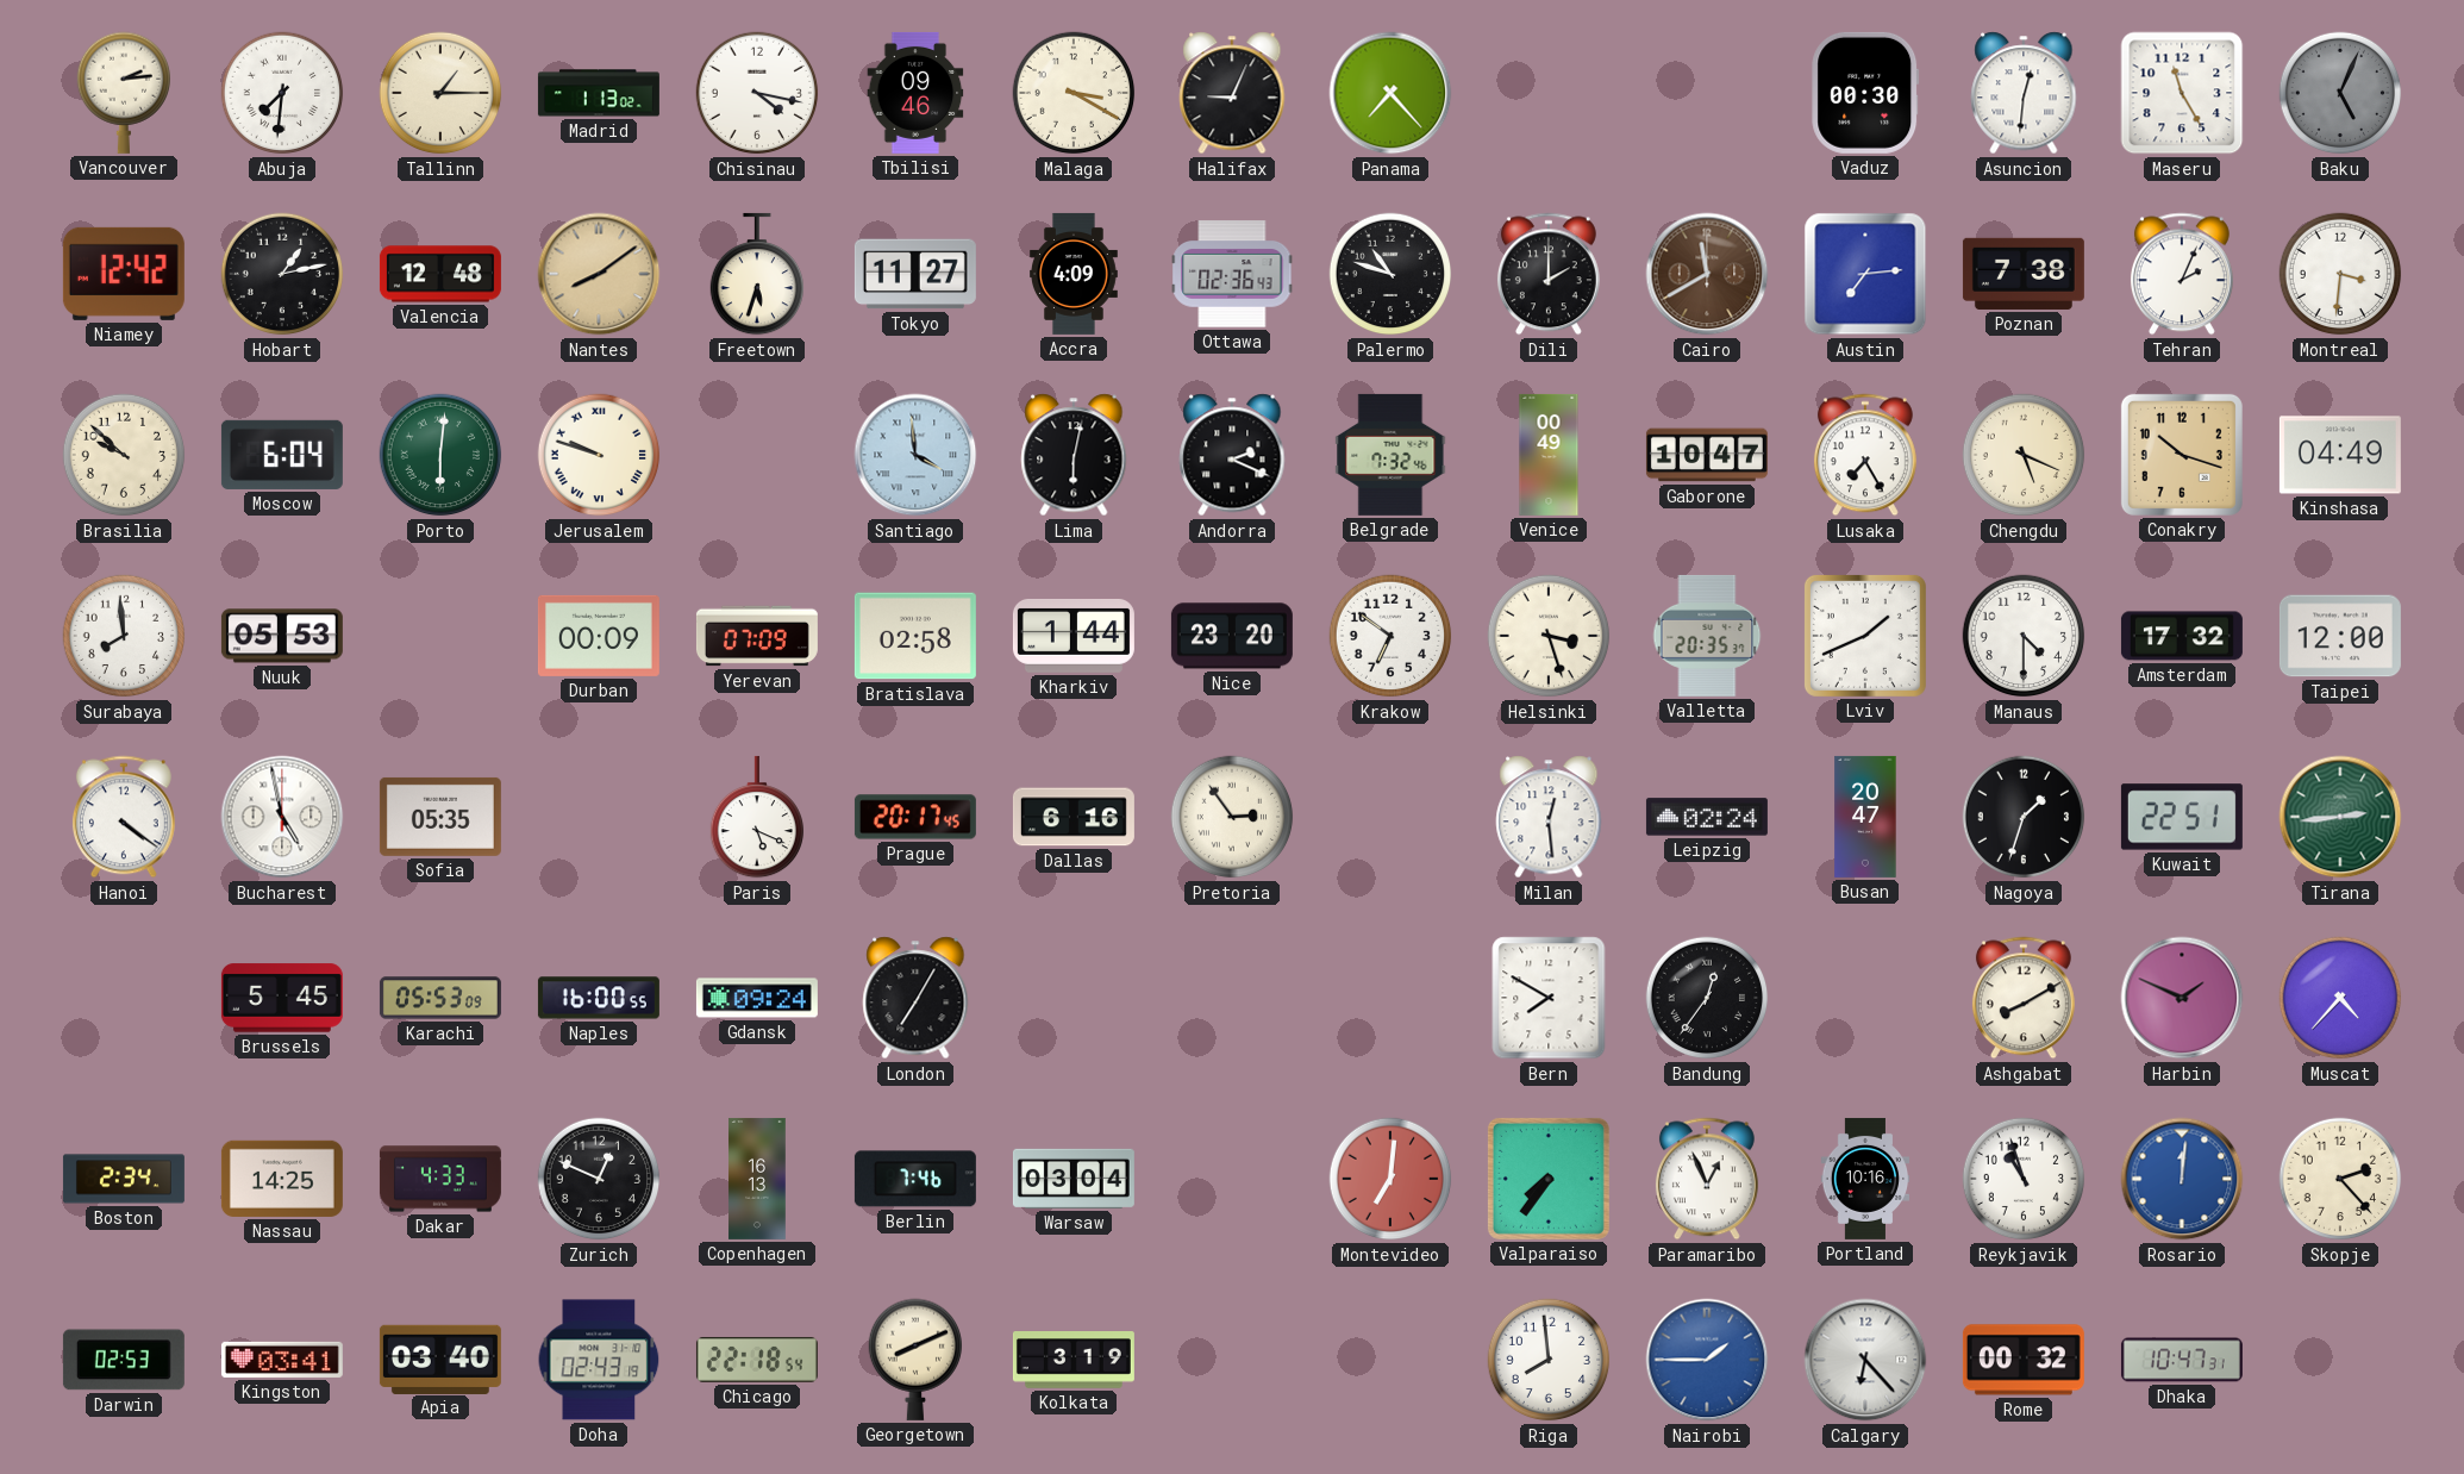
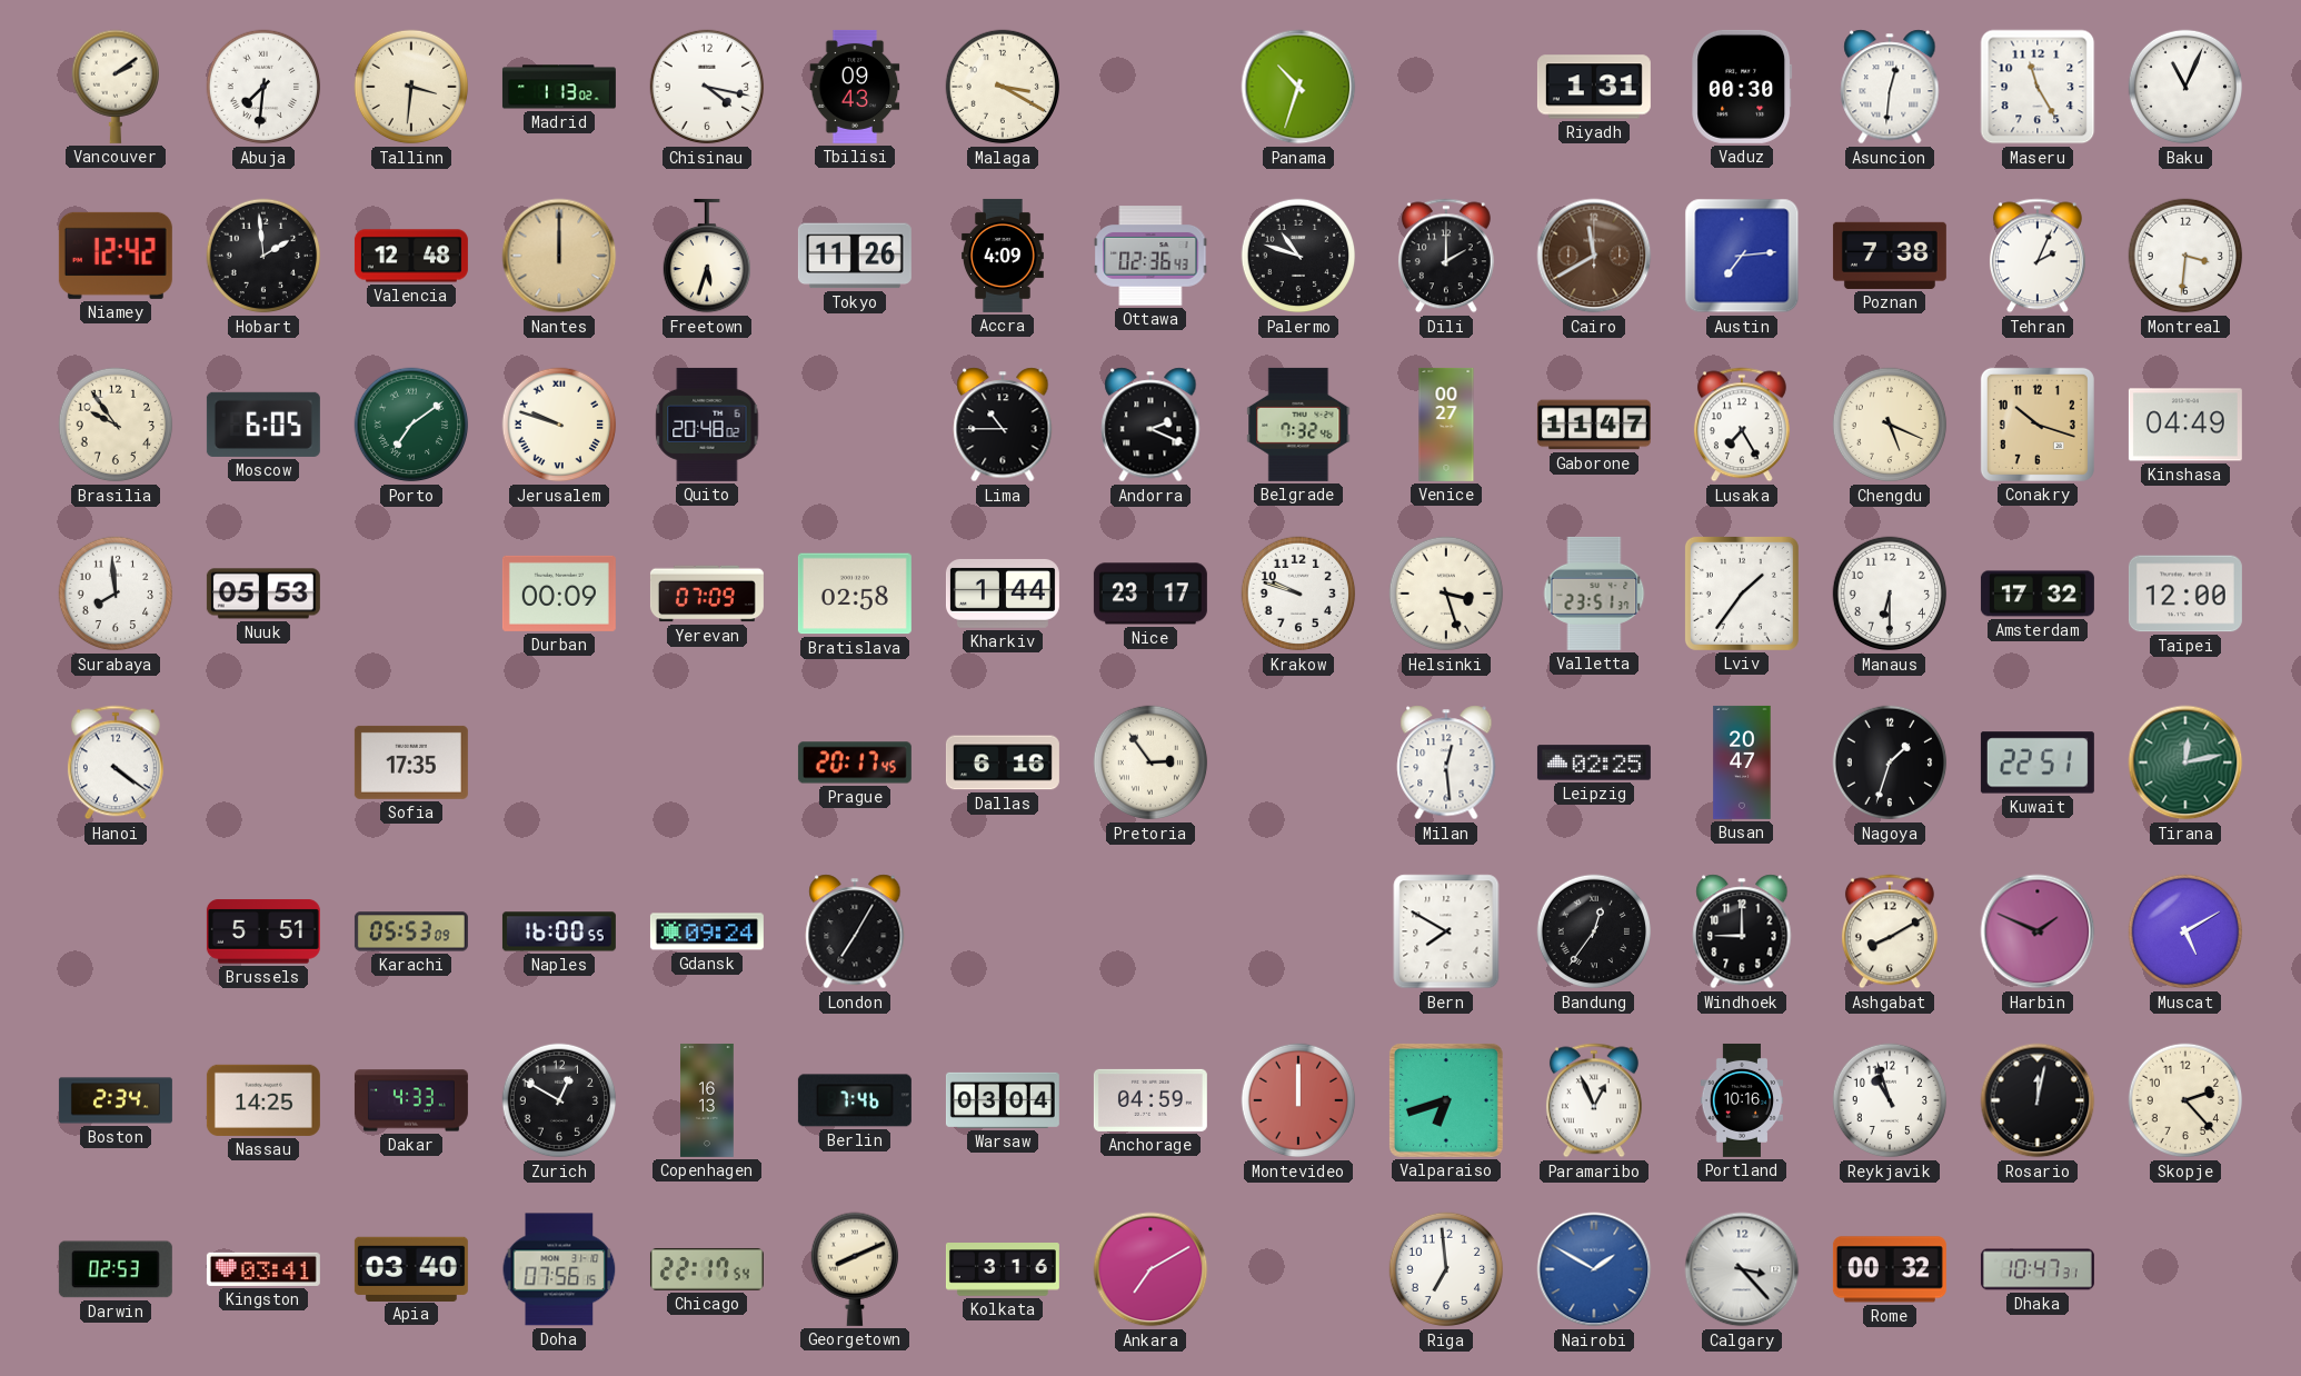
Vancouver: 2:14 -> 2:09 (114, 87)
Tallinn: 1:15 -> 3:31 (411, 87)
Tbilisi: 09:46 -> 09:43 (855, 87)
Halifax: 9:04 -> none (1232, 93)
Panama: 7:23 -> 10:33 (1298, 87)
Riyadh: none -> 1:31 (1594, 87)
Baku: 5:04 -> 11:04 (2185, 87)
Baku dial: grey -> white (2185, 87)
Hobart: 1:13 -> 1:59 (263, 256)
Nantes: 8:09 -> 12:00 (559, 256)
Tokyo: 11:27 -> 11:26 (855, 256)
Brasilia: 9:52 -> 9:54 (116, 425)
Moscow: 6:04 -> 6:05 (263, 425)
Porto: 6:01 -> 7:09 (411, 425)
Quito: none -> 20:48 (707, 425)
Santiago: 3:59 -> none (915, 455)
Lima: 6:02 -> 10:45 (1003, 425)
Venice: 00:49 -> 00:27 (1446, 425)
Gaborone: 10:47 -> 11:47 (1594, 425)
Nice: 23:20 -> 23:17 (1150, 594)
Krakow: 6:51 -> 9:48 (1298, 594)
Valletta: 20:35 -> 23:51 (1594, 594)
Lviv: 1:41 -> 1:36 (1742, 594)
Manaus: 4:30 -> 6:30 (1890, 594)
Bucharest: 4:58 -> none (282, 817)
Sofia: 05:35 -> 17:35 (411, 762)
Paris: 5:19 -> none (756, 817)
Leipzig: 02:24 -> 02:25 (1594, 762)
Tirana: 2:44 -> 12:13 (2185, 762)
Brussels: 5:45 -> 5:51 (263, 931)
Windhoek: none -> 9:00 (1742, 931)
Muscat: 4:37 -> 5:10 (2185, 931)
Zurich: 12:49 -> 12:50 (559, 1100)
Anchorage: none -> 04:59 (1150, 1100)
Montevideo: 7:01 -> 12:00 (1298, 1100)
Valparaiso: 7:36 -> 6:42 (1446, 1100)
Rosario: 12:01 -> 12:02 (2038, 1100)
Rosario dial: blue -> black (2038, 1100)
Doha: 02:43 -> 07:56 (559, 1269)
Chicago: 22:18 -> 22:17 (707, 1269)
Kolkata: 3:19 -> 3:16 (1003, 1270)
Ankara: none -> 7:10 (1150, 1269)
Riga: 7:59 -> 6:59 (1446, 1269)
Nairobi: 1:45 -> 1:50 (1594, 1269)
Calgary: 6:23 -> 3:23 (1742, 1269)
